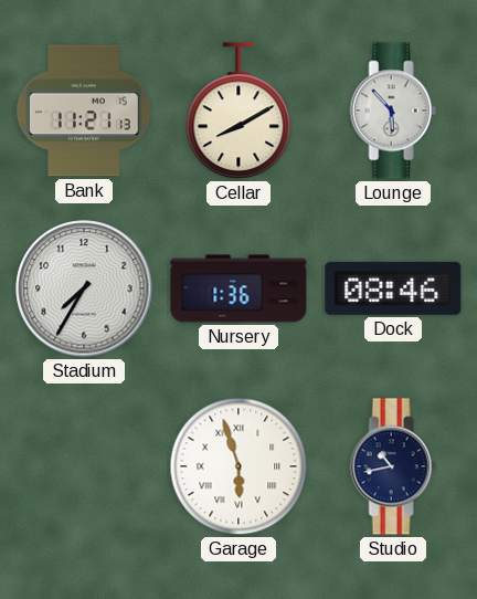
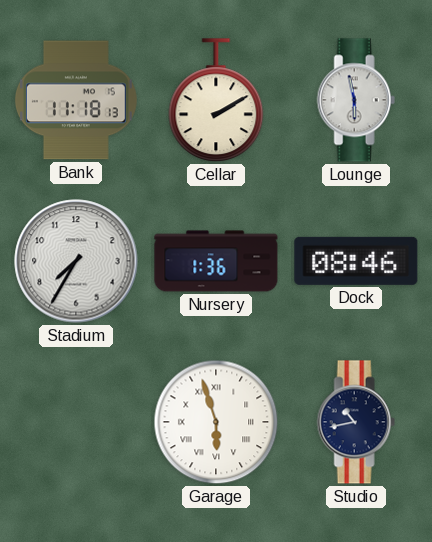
Bank: 11:21 -> 11:18 (76, 100)
Cellar: 8:10 -> 2:10 (216, 101)
Lounge: 5:53 -> 5:58 (356, 100)
